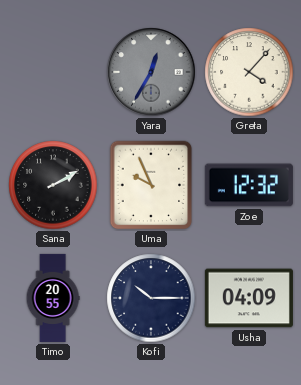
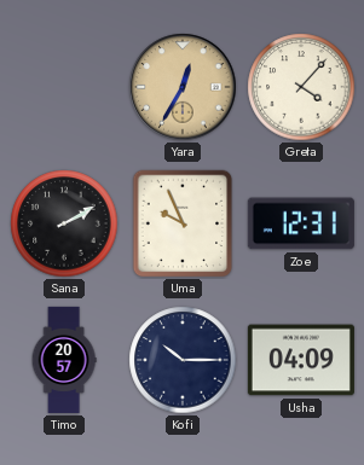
Yara dial: grey -> champagne (183, 87)
Zoe: 12:32 -> 12:31 (301, 223)
Timo: 20:55 -> 20:57 (64, 360)
